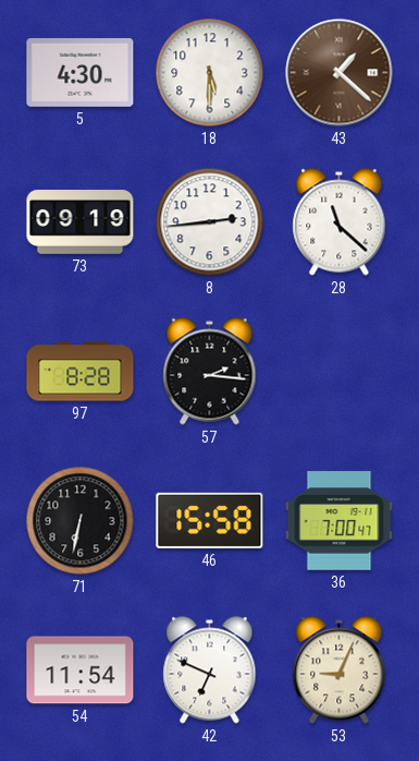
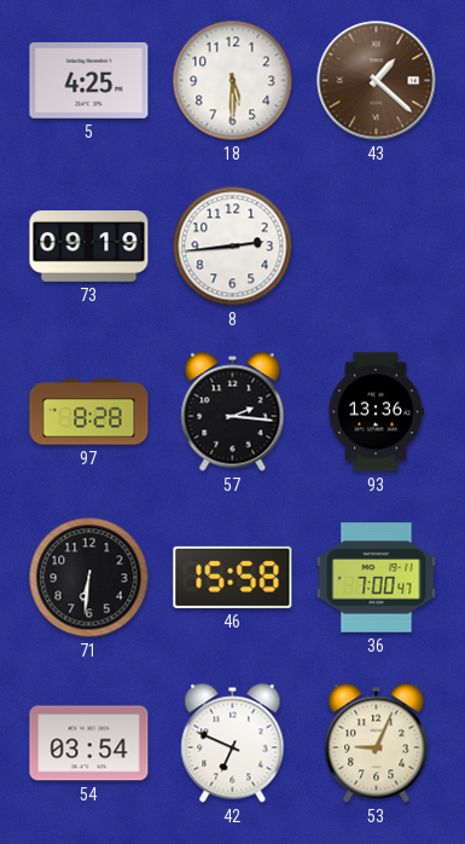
5: 4:30 -> 4:25 (89, 80)
28: 11:22 -> none (340, 222)
93: none -> 13:36 (376, 412)
71: 6:32 -> 6:31 (89, 578)
54: 11:54 -> 03:54 (89, 744)
